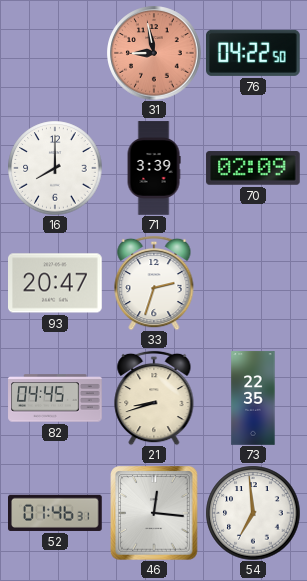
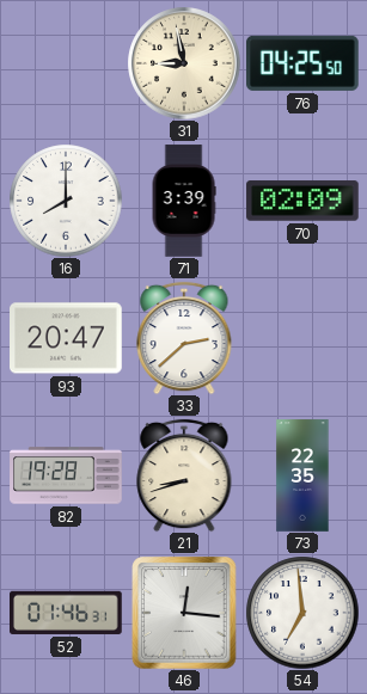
31 dial: salmon -> cream (184, 63)
76: 04:22 -> 04:25 (304, 63)
33: 2:33 -> 2:38 (184, 338)
82: 04:45 -> 19:28 (66, 475)
